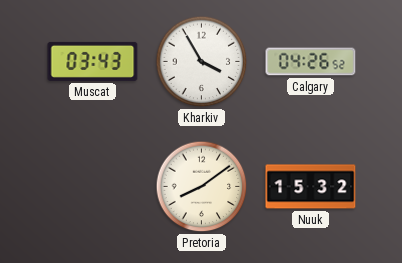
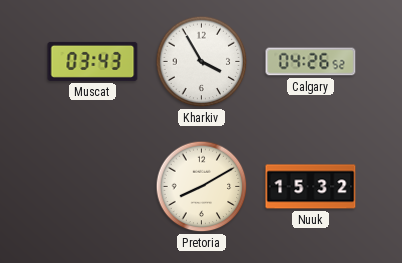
Pretoria: 8:09 -> 8:10 (202, 187)
